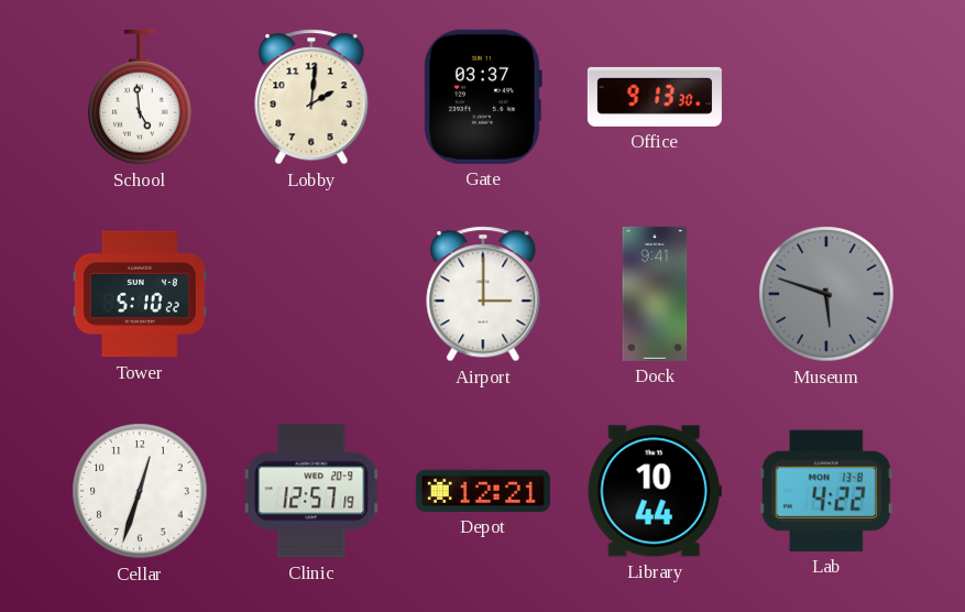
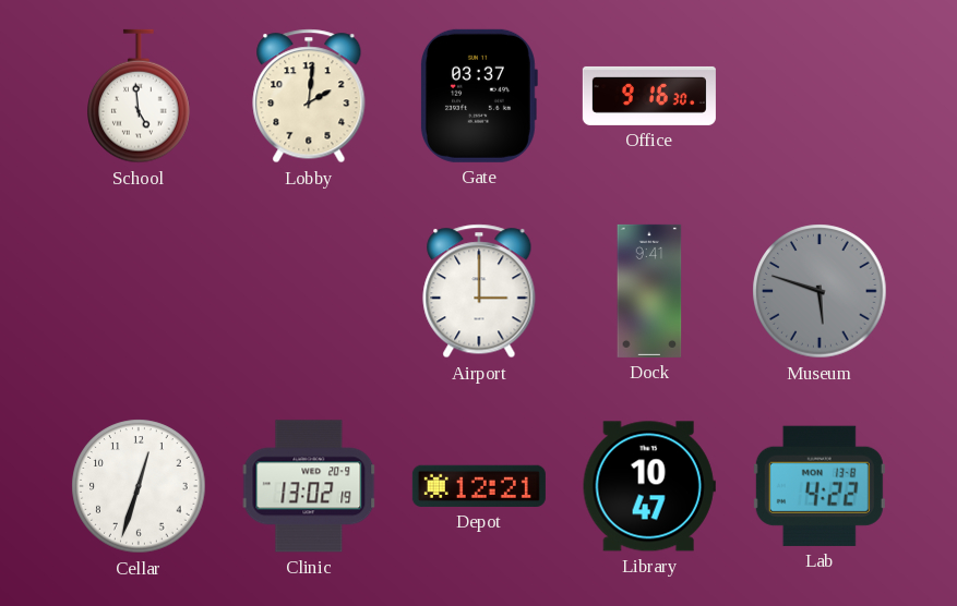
Office: 9:13 -> 9:16 (649, 96)
Tower: 5:10 -> none (140, 294)
Clinic: 12:57 -> 13:02 (309, 486)
Library: 10:44 -> 10:47 (649, 486)
